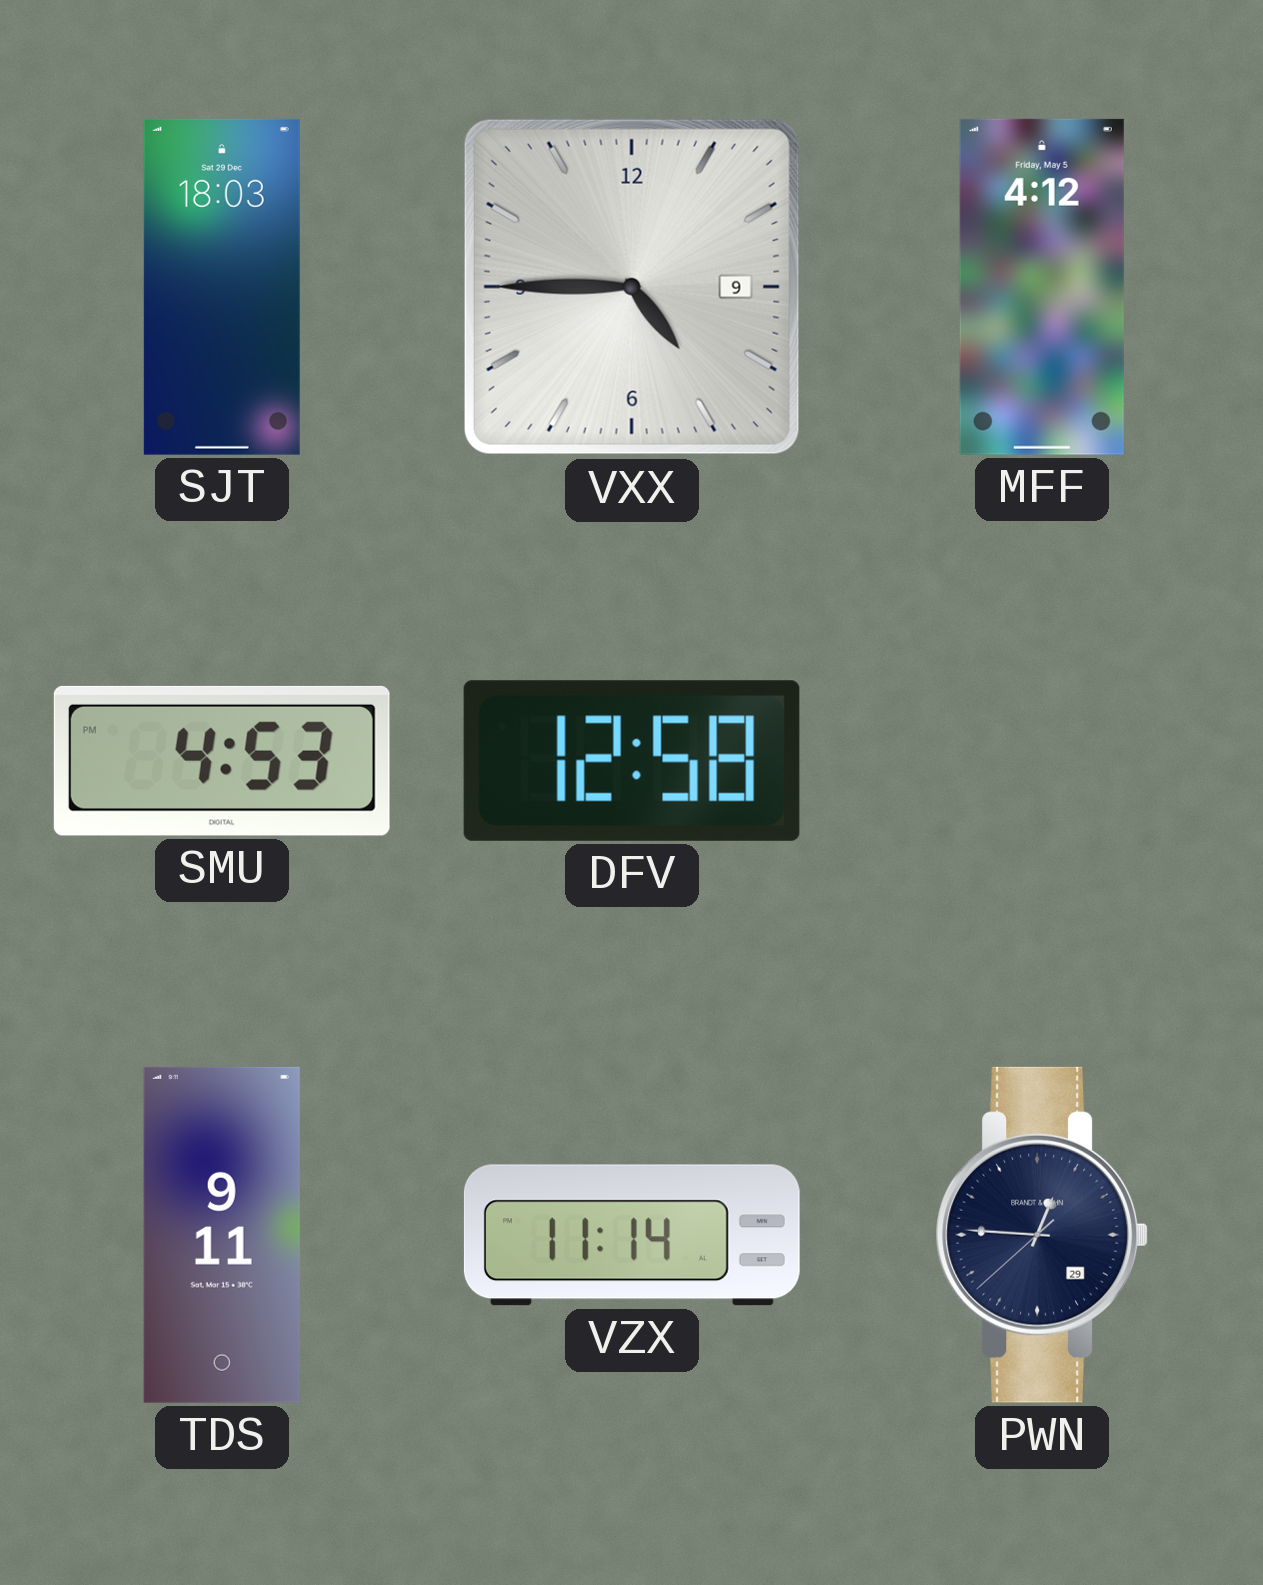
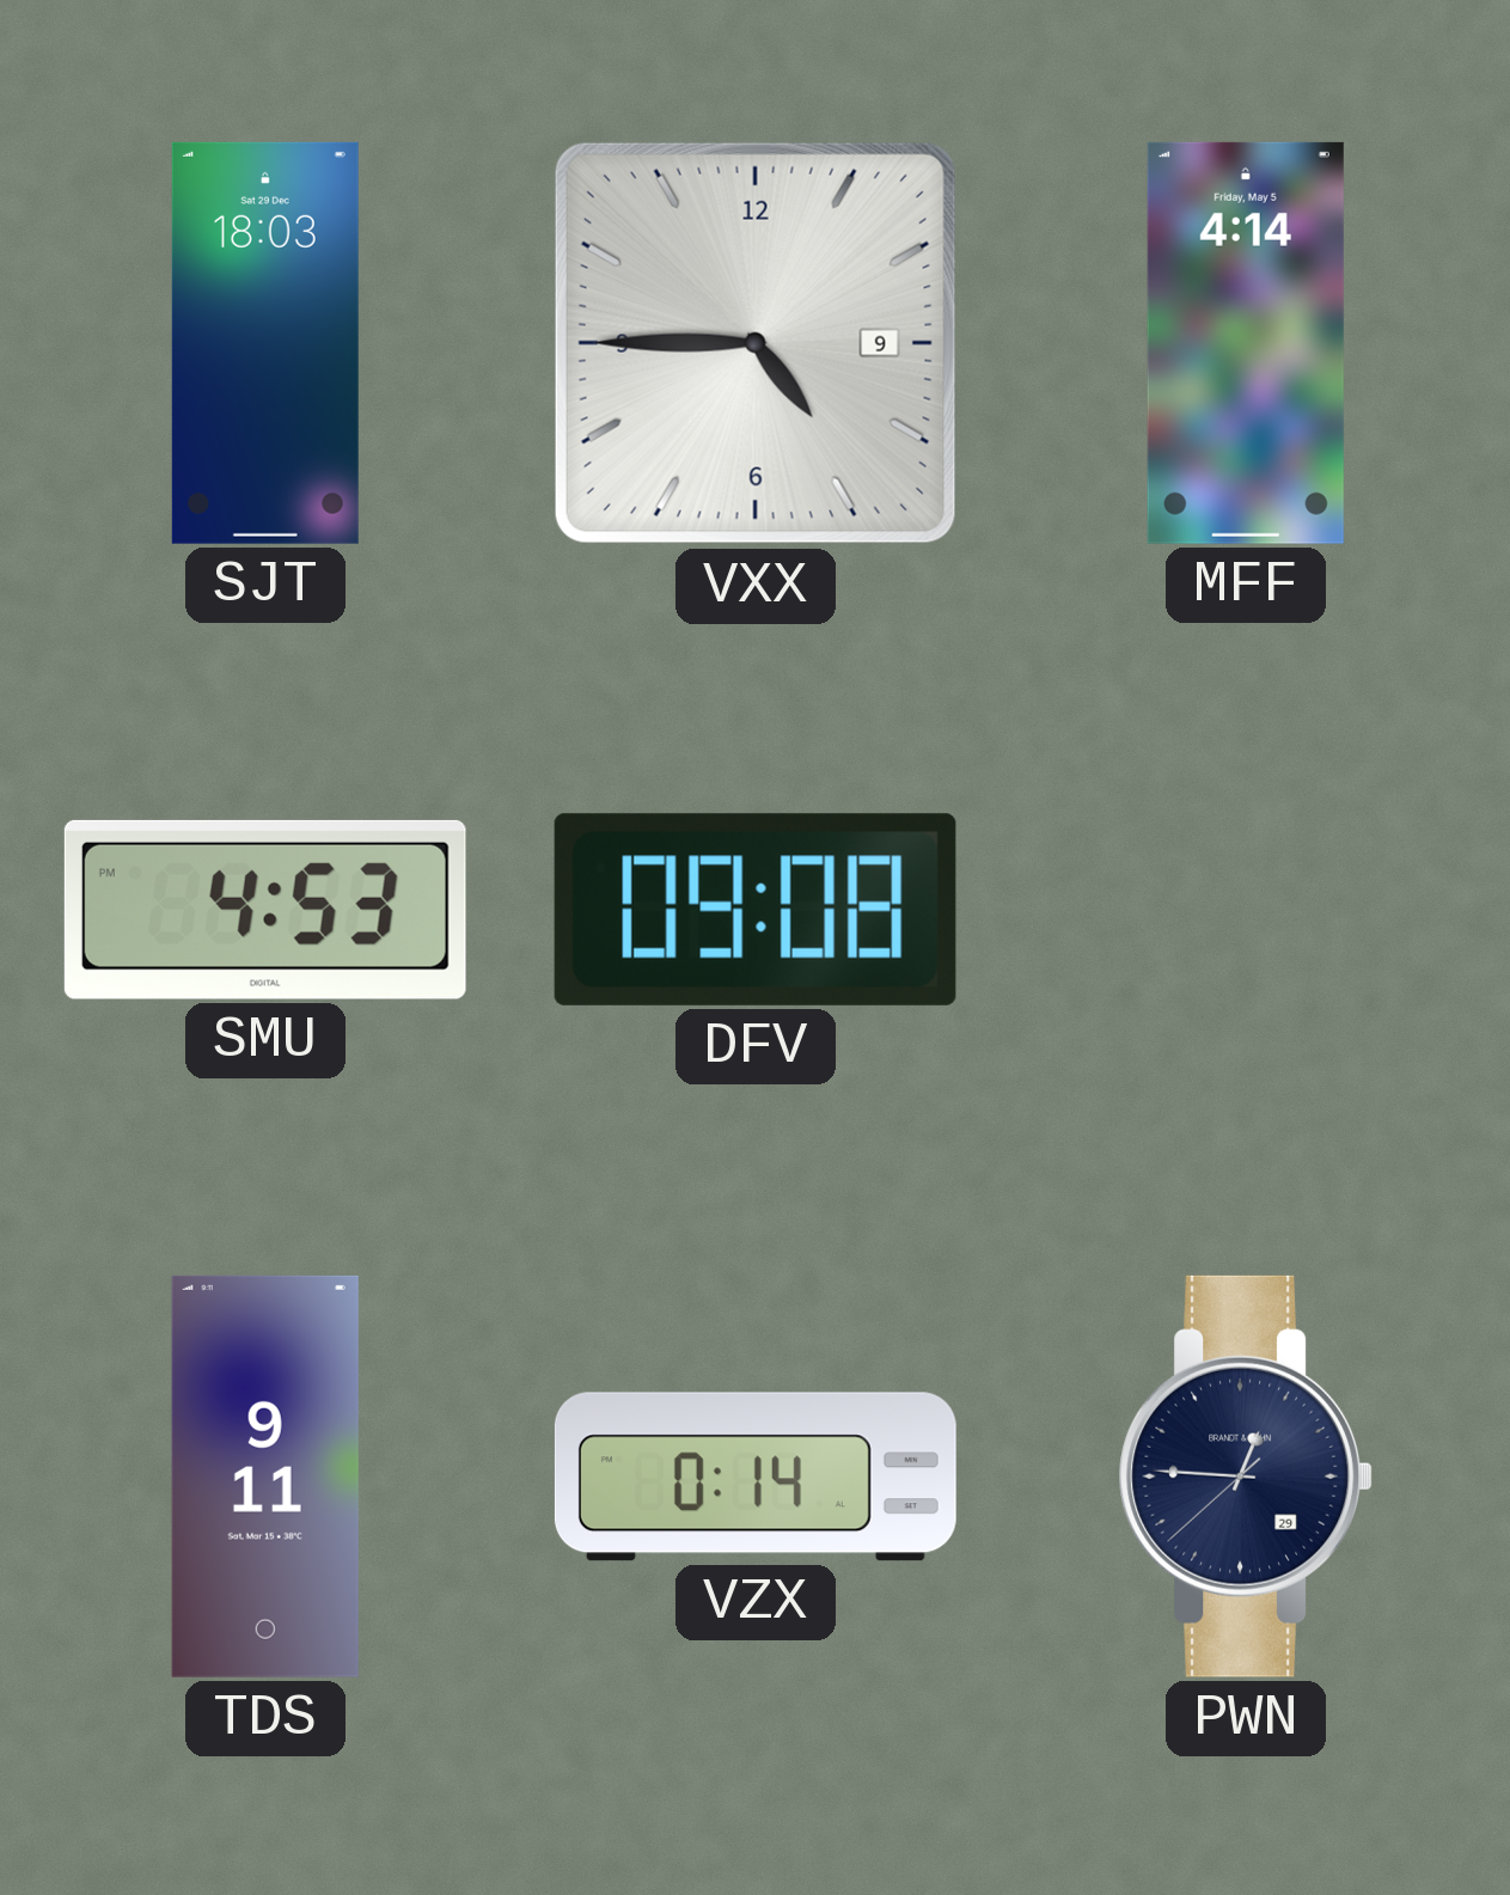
MFF: 4:12 -> 4:14 (1246, 343)
DFV: 12:58 -> 09:08 (756, 910)
VZX: 11:14 -> 0:14 (756, 1477)
